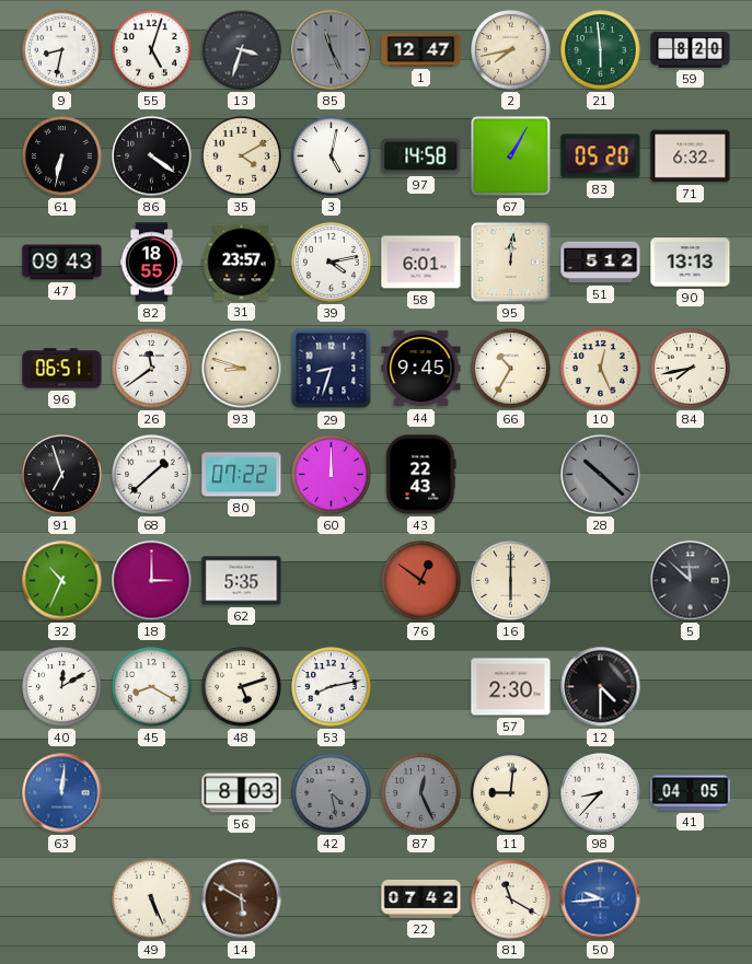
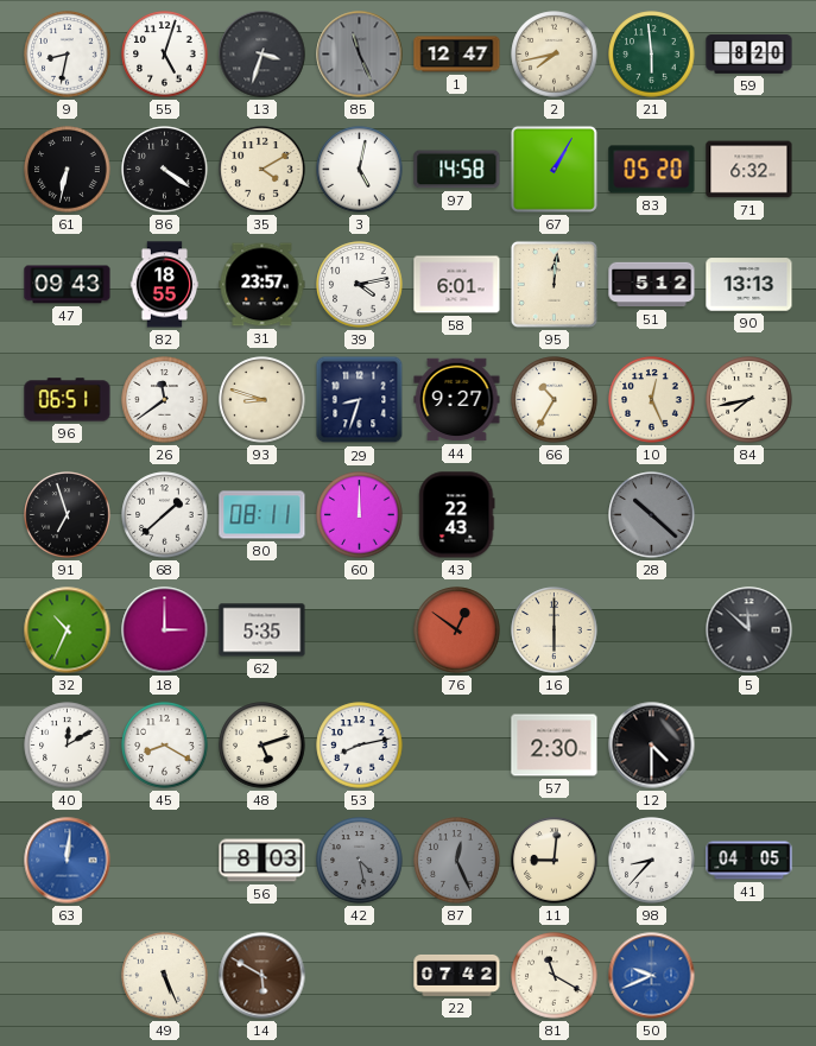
44: 9:45 -> 9:27 (457, 400)
80: 07:22 -> 08:11 (262, 515)
50: 9:44 -> 9:41 (652, 976)
